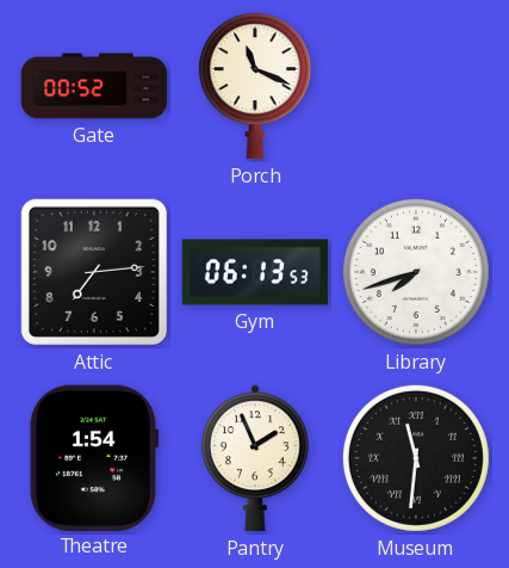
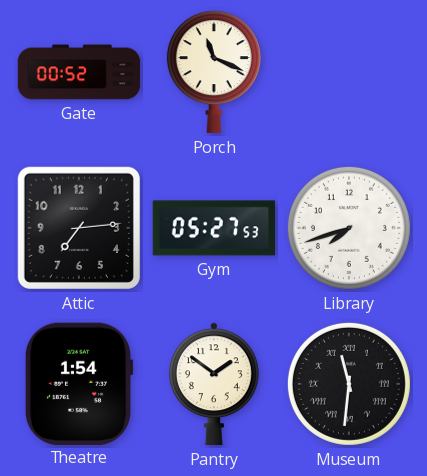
Gym: 06:13 -> 05:27 (214, 228)
Pantry: 1:56 -> 1:51 (214, 384)
